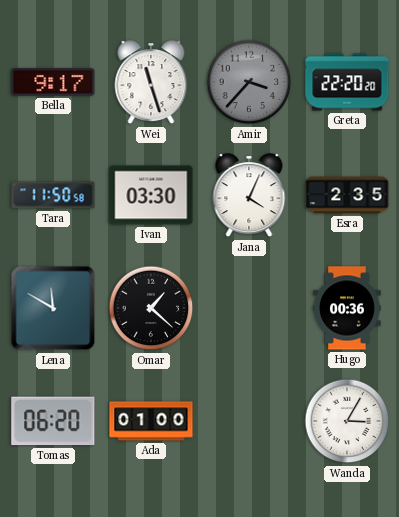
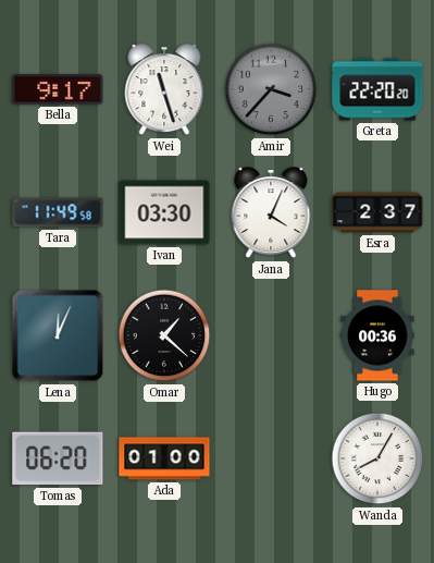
Tara: 11:50 -> 11:49 (58, 212)
Esra: 2:35 -> 2:37 (377, 212)
Lena: 11:50 -> 12:04 (58, 335)
Wanda: 3:05 -> 8:05 (377, 458)
